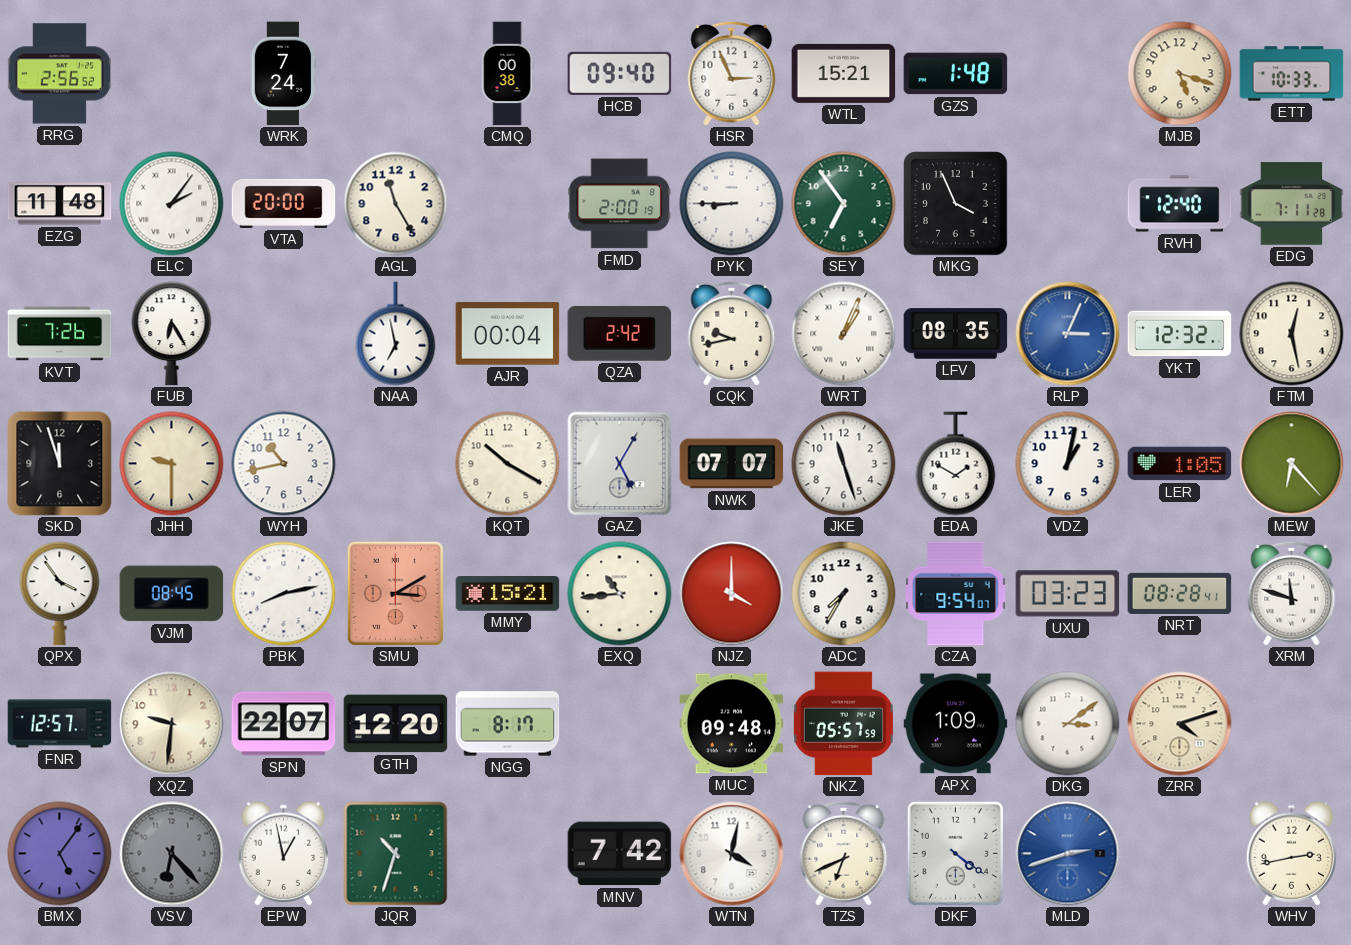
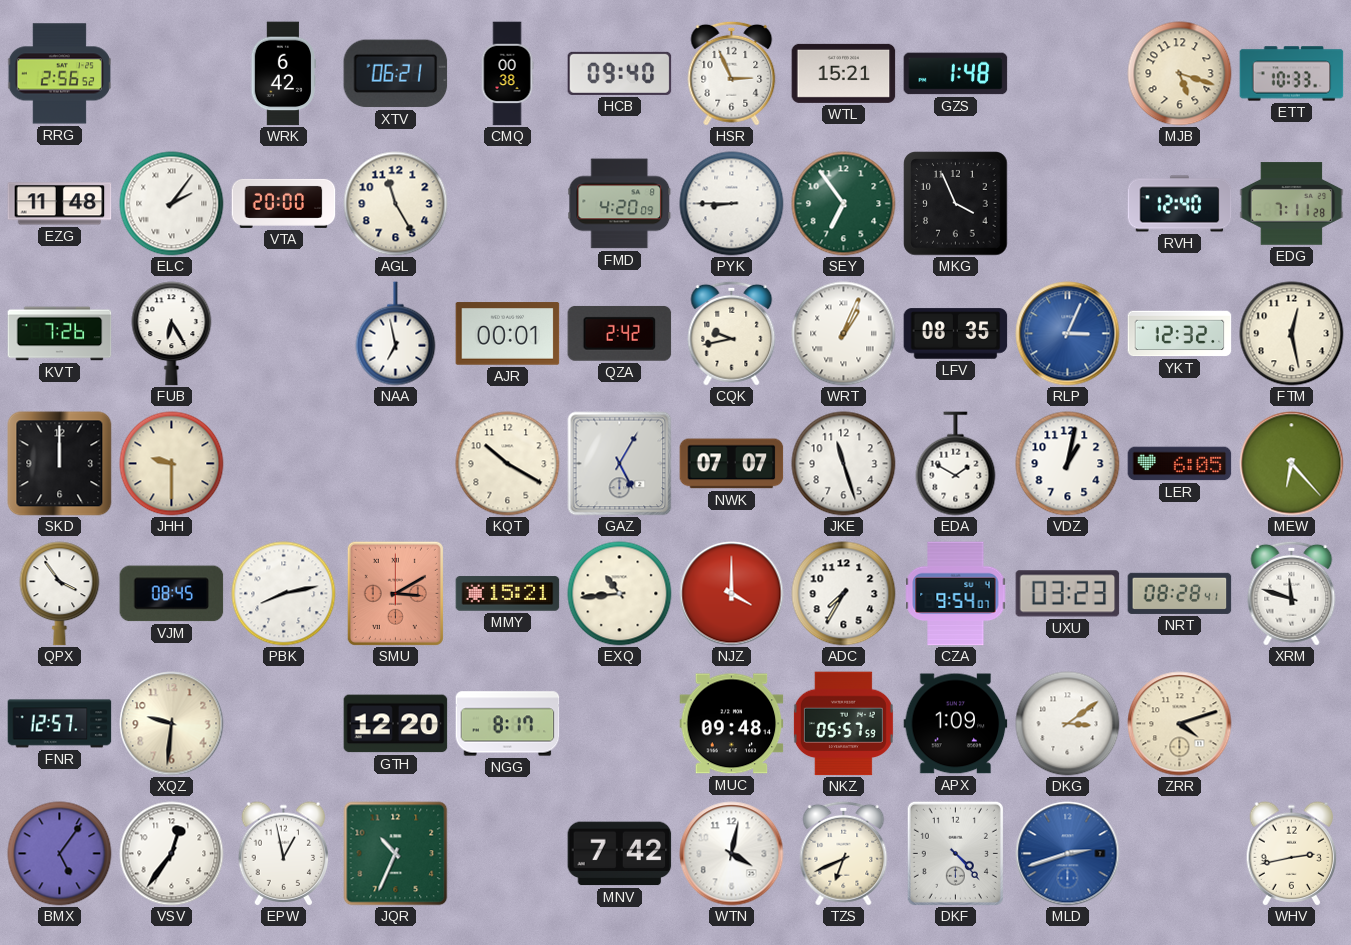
WRK: 7:24 -> 6:42 (283, 74)
XTV: none -> 06:21 (396, 74)
FMD: 2:00 -> 4:20 (620, 204)
AJR: 00:04 -> 00:01 (508, 334)
SKD: 11:57 -> 12:00 (60, 464)
WYH: 10:43 -> none (284, 464)
LER: 1:05 -> 6:05 (1180, 464)
SPN: 22:07 -> none (284, 724)
VSV: 6:23 -> 12:36 (172, 854)
VSV dial: grey -> white (172, 854)
JQR: 10:33 -> 10:34 (396, 854)
DKF: 4:21 -> 4:23 (955, 853)
